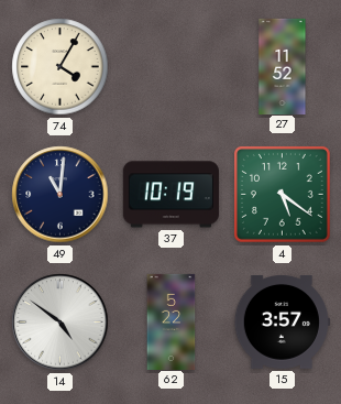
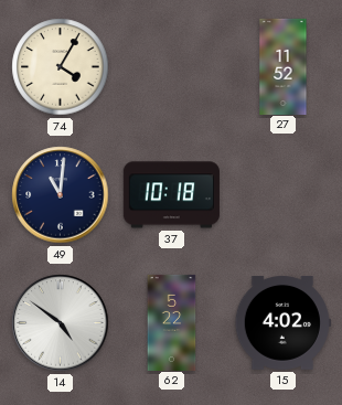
37: 10:19 -> 10:18 (171, 195)
4: 5:21 -> none (282, 194)
15: 3:57 -> 4:02 (282, 322)
